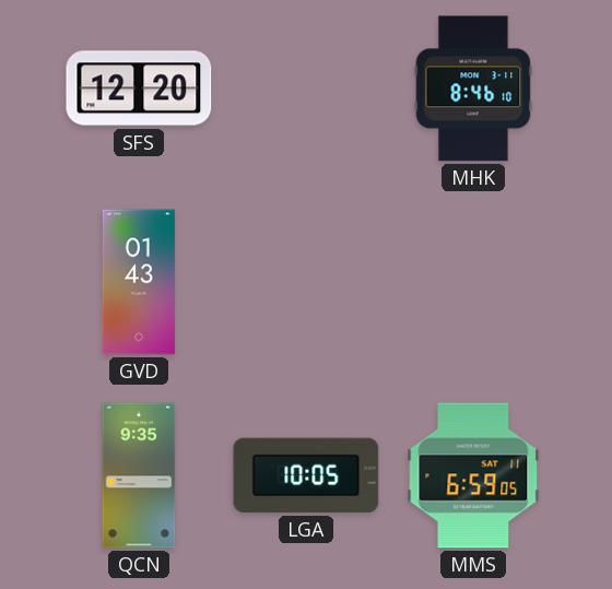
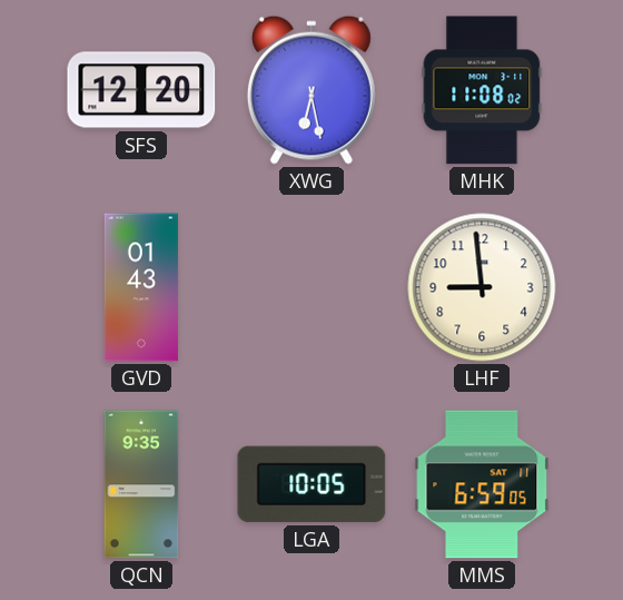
XWG: none -> 6:28 (311, 90)
MHK: 8:46 -> 11:08 (482, 90)
LHF: none -> 8:59 (482, 287)
